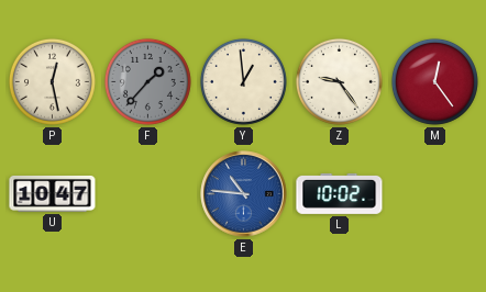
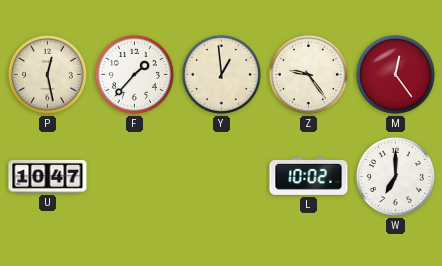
F dial: grey -> white (134, 74)
E: 10:46 -> none (244, 194)
W: none -> 7:00 (395, 176)
